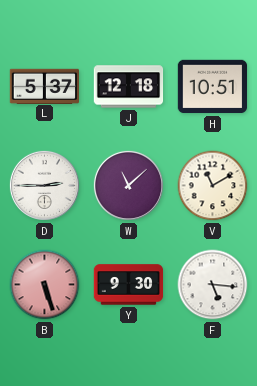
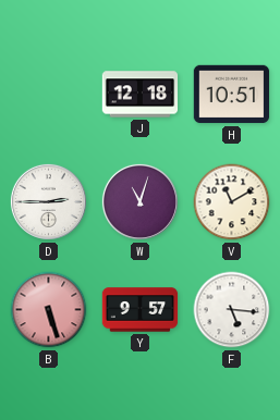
L: 5:37 -> none (44, 86)
W: 11:08 -> 11:03 (139, 201)
Y: 9:30 -> 9:57 (141, 310)
